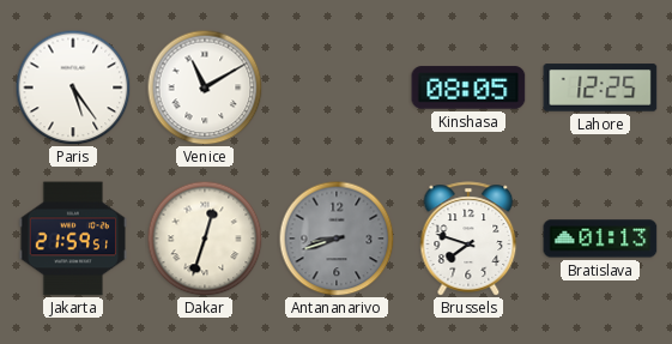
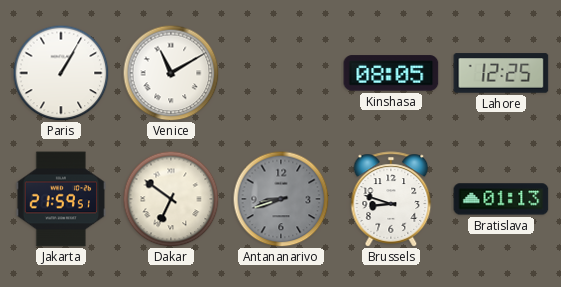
Paris: 5:24 -> 1:05 (61, 73)
Dakar: 12:33 -> 6:51 (171, 199)
Brussels: 7:48 -> 8:48 (391, 199)
